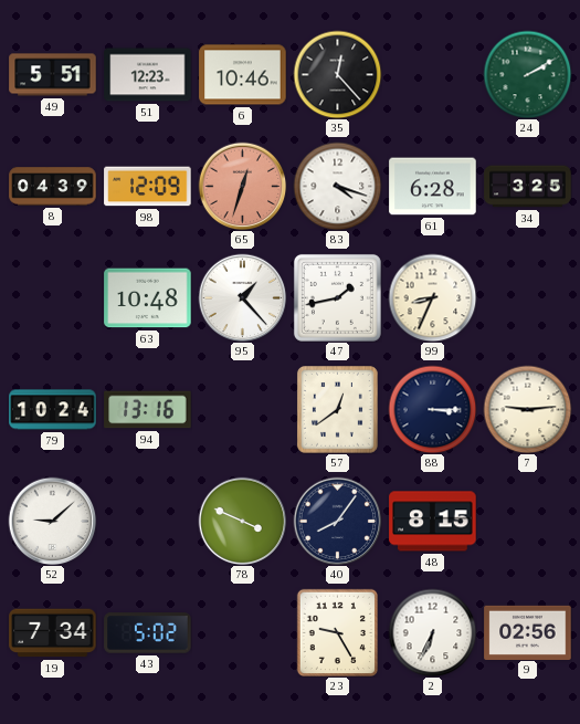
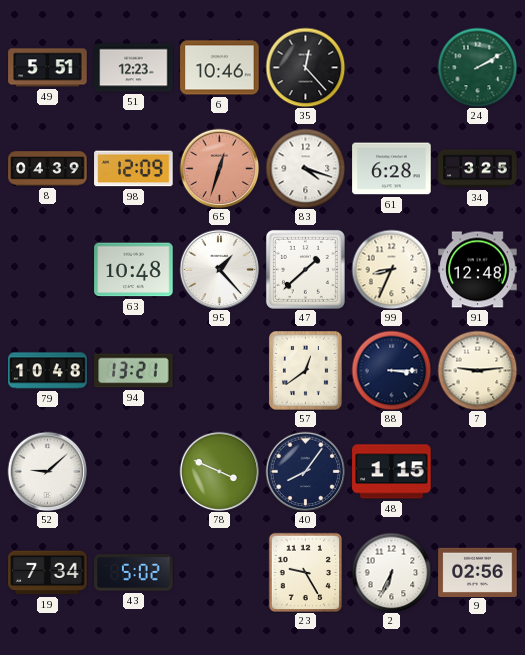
47: 1:43 -> 1:38 (305, 269)
91: none -> 12:48 (478, 270)
79: 10:24 -> 10:48 (48, 371)
94: 13:16 -> 13:21 (134, 371)
48: 8:15 -> 1:15 (392, 472)
